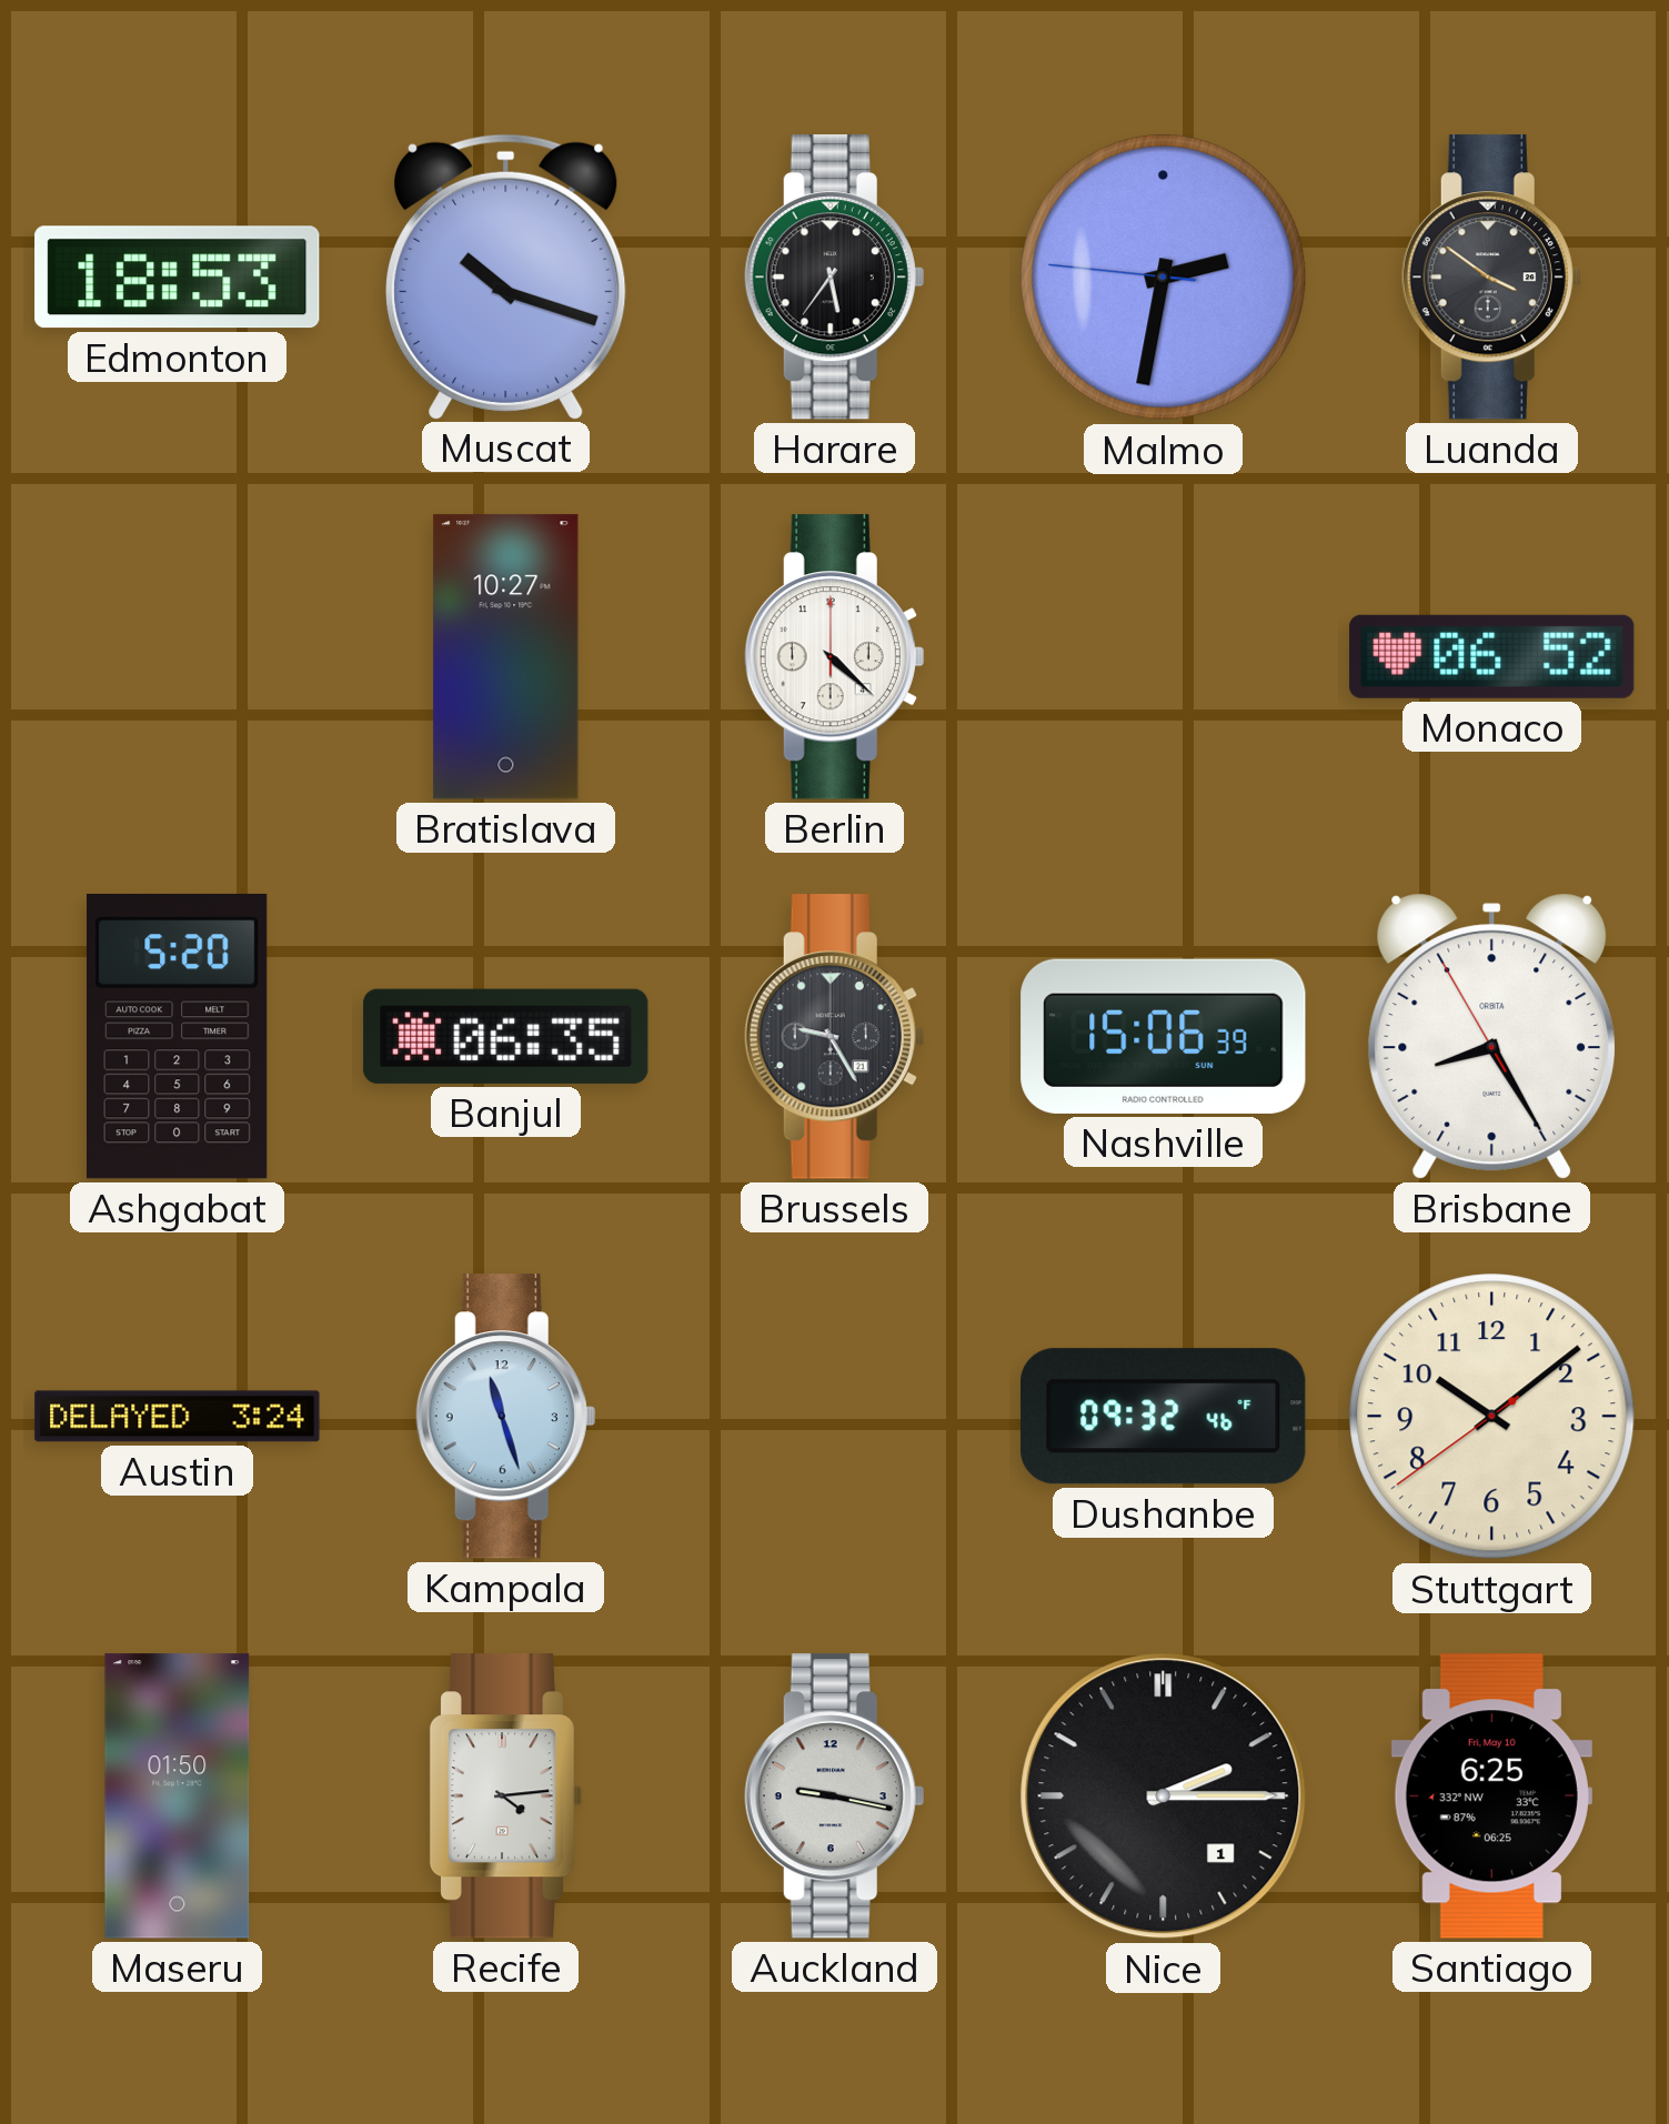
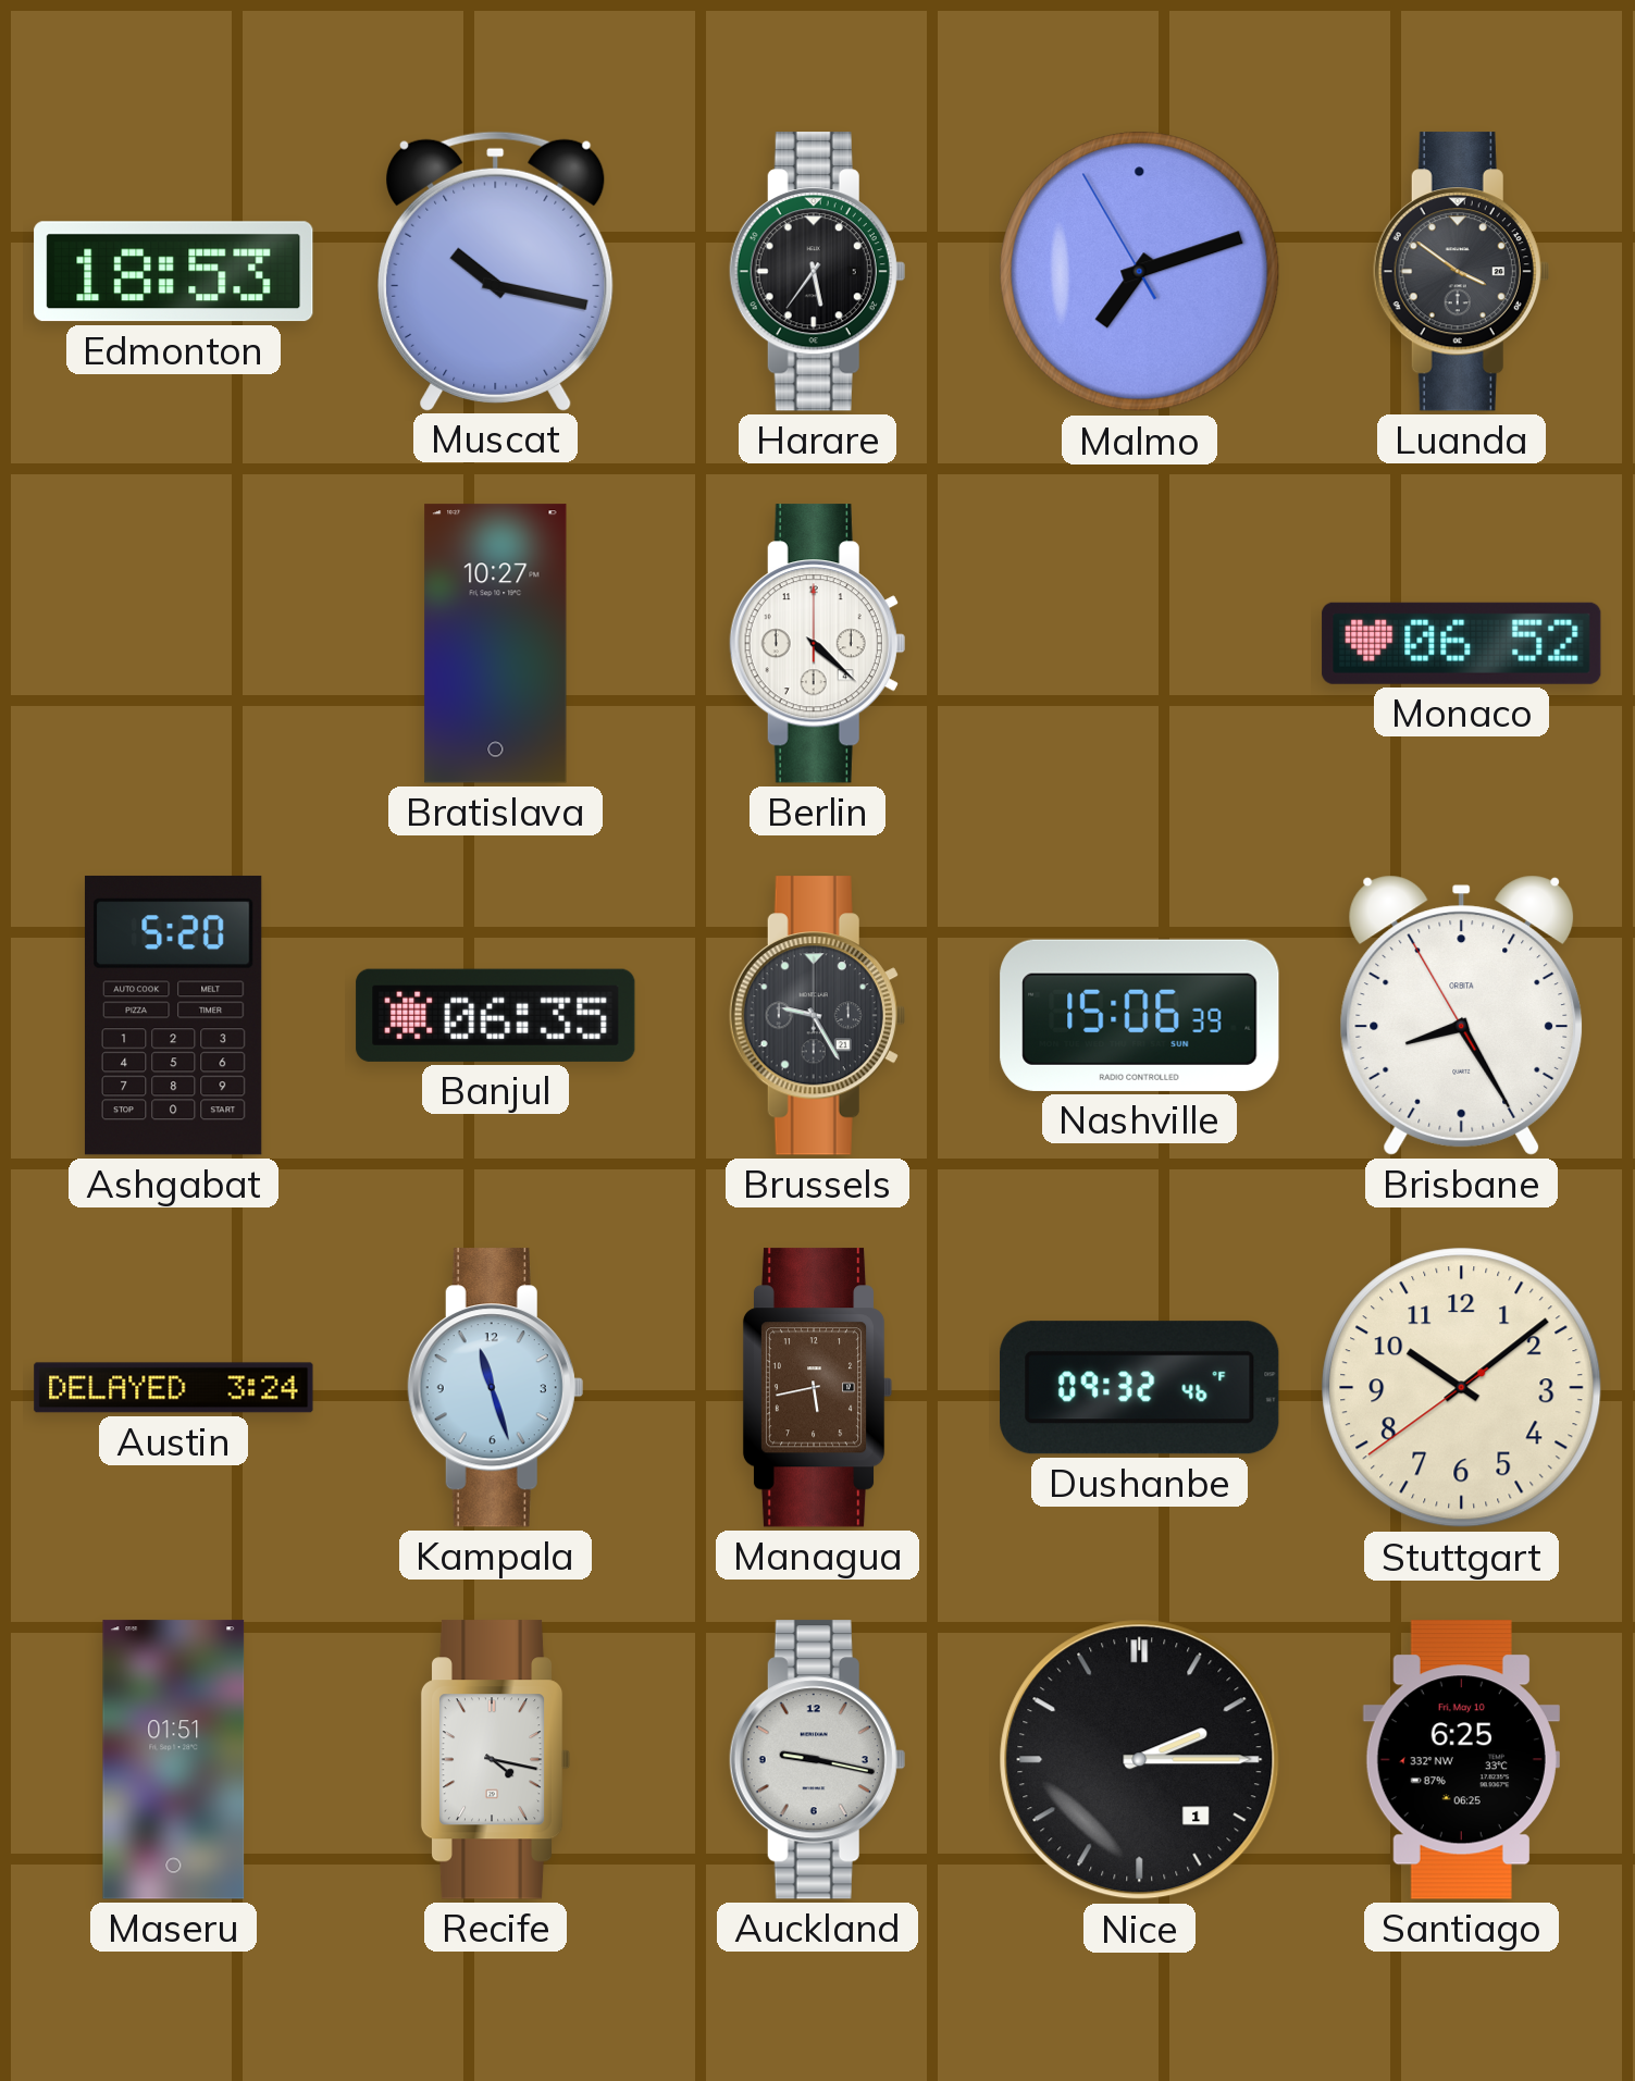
Muscat: 10:18 -> 10:17 (496, 271)
Malmo: 2:31 -> 7:11 (1140, 272)
Managua: none -> 5:43 (818, 1388)
Maseru: 01:50 -> 01:51 (174, 1760)
Recife: 4:14 -> 4:17 (496, 1760)
